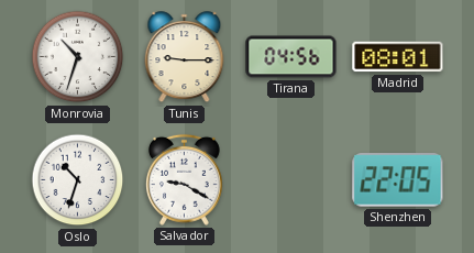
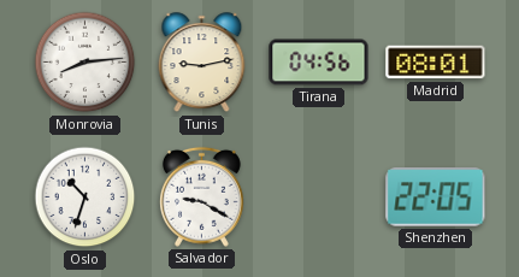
Monrovia: 10:33 -> 8:14 (85, 63)
Tunis: 9:15 -> 9:13 (202, 63)
